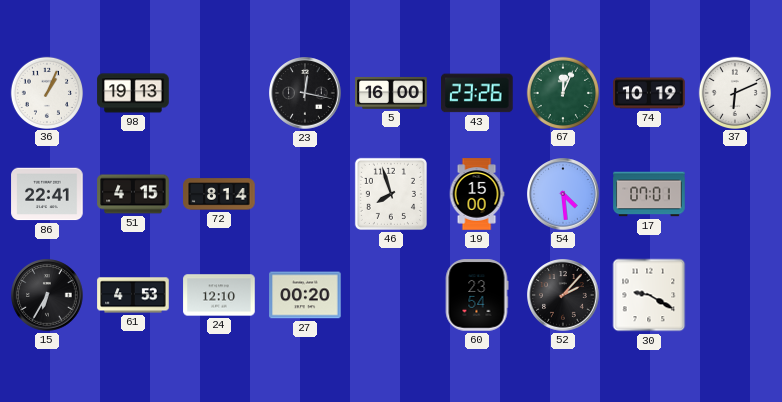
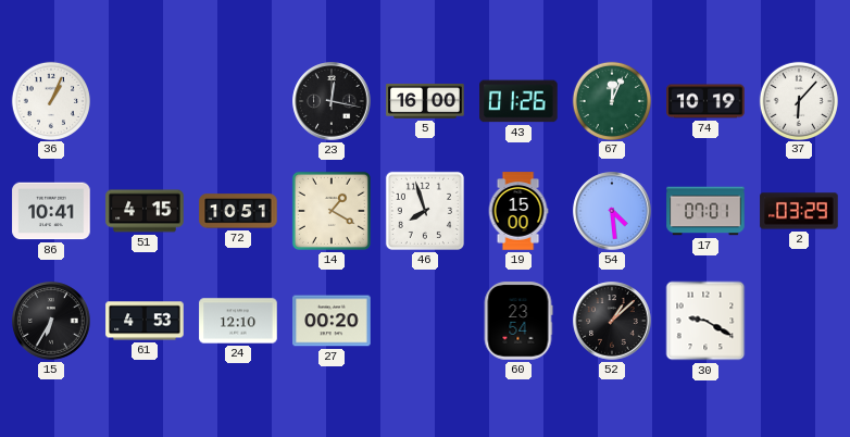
98: 19:13 -> none (133, 93)
43: 23:26 -> 01:26 (518, 101)
37: 6:11 -> 6:07 (798, 100)
86: 22:41 -> 10:41 (51, 211)
72: 8:14 -> 10:51 (238, 211)
14: none -> 1:20 (332, 211)
2: none -> 03:29 (799, 211)
52: 2:07 -> 1:08 (612, 321)
